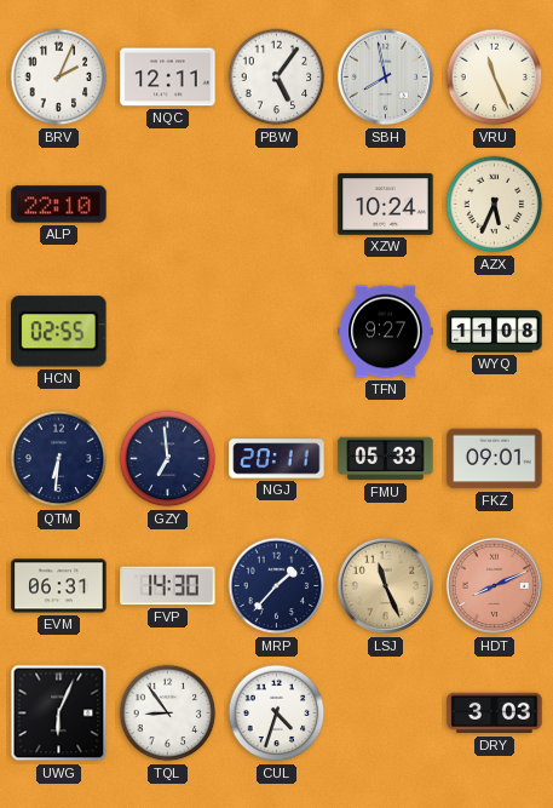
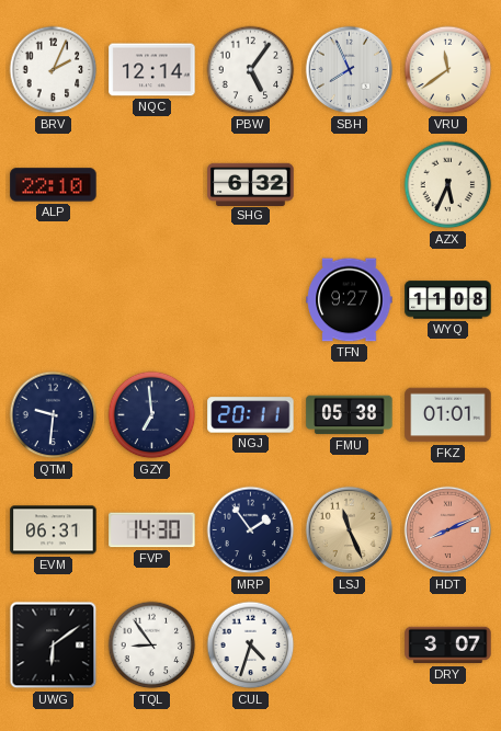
NQC: 12:11 -> 12:14 (152, 70)
SBH: 7:58 -> 7:56 (350, 70)
VRU: 11:26 -> 11:39 (448, 70)
SHG: none -> 6:32 (251, 184)
XZW: 10:24 -> none (386, 205)
HCN: 02:55 -> none (59, 332)
QTM: 6:31 -> 9:31 (54, 415)
FMU: 05:33 -> 05:38 (350, 415)
FKZ: 09:01 -> 01:01 (448, 415)
MRP: 1:37 -> 1:54 (251, 530)
UWG: 6:04 -> 6:09 (54, 646)
DRY: 3:03 -> 3:07 (448, 646)
